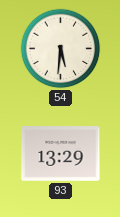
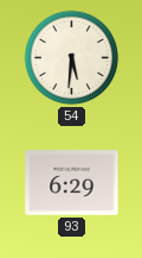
93: 13:29 -> 6:29 (72, 183)
